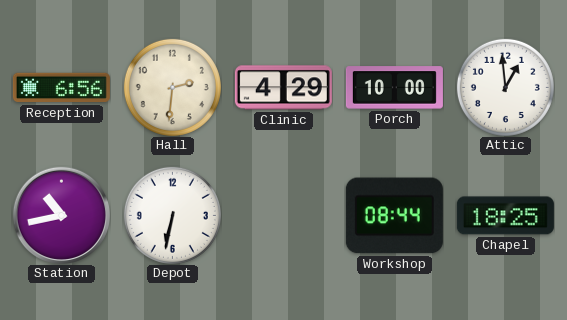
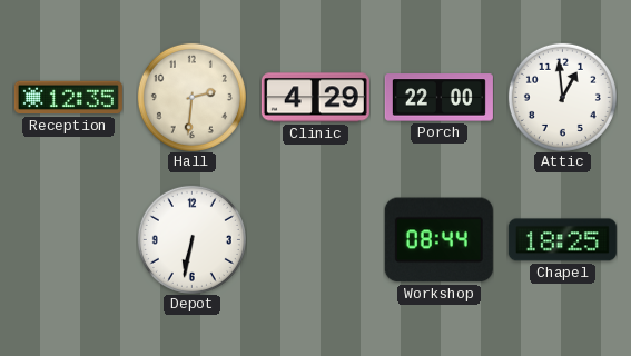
Reception: 6:56 -> 12:35 (68, 98)
Porch: 10:00 -> 22:00 (438, 98)
Station: 10:43 -> none (61, 215)
